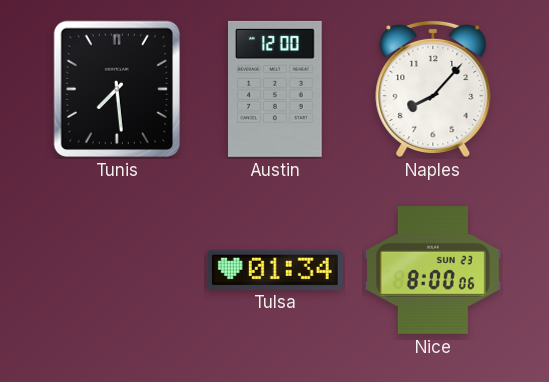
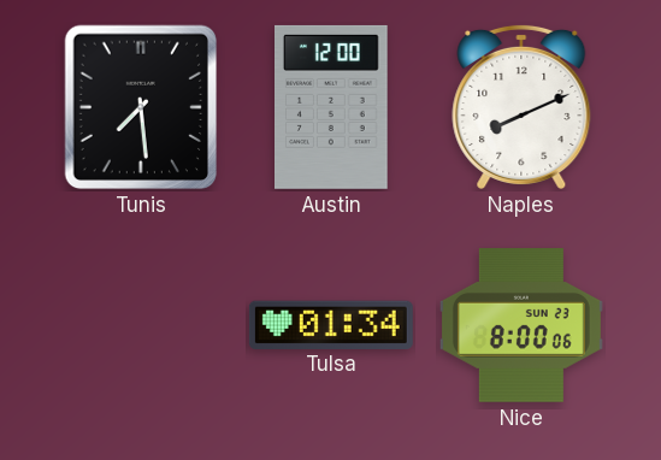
Naples: 8:07 -> 8:11 (521, 106)
